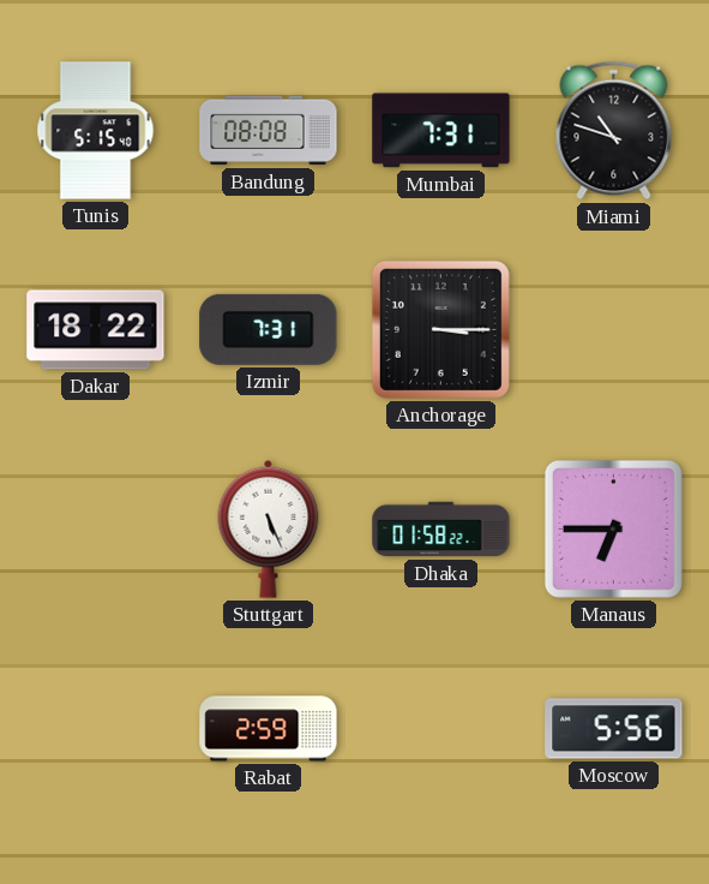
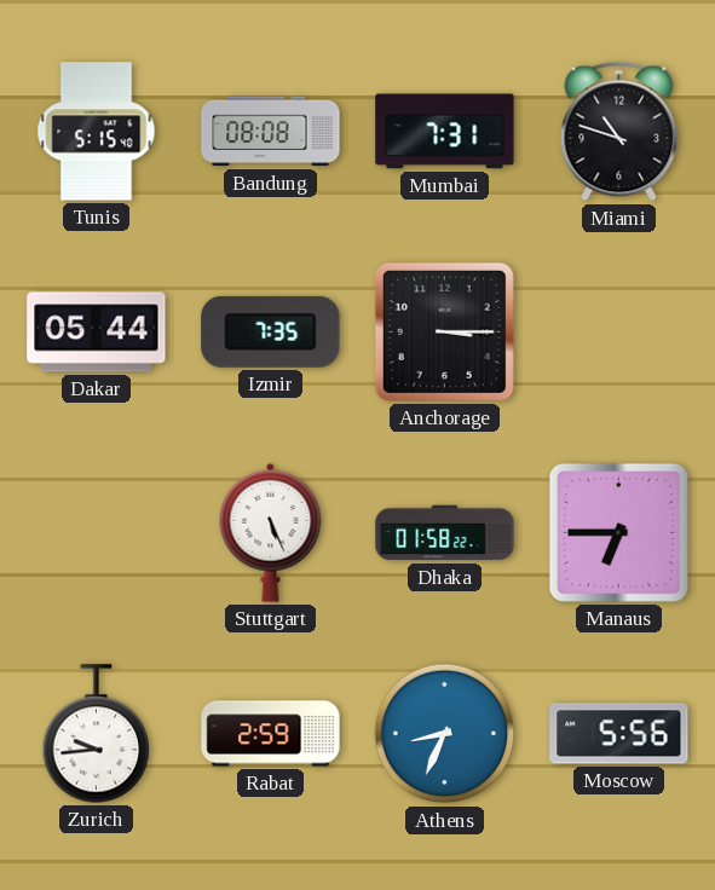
Dakar: 18:22 -> 05:44 (97, 333)
Izmir: 7:31 -> 7:35 (271, 331)
Zurich: none -> 9:44 (97, 734)
Athens: none -> 8:34 (445, 734)
